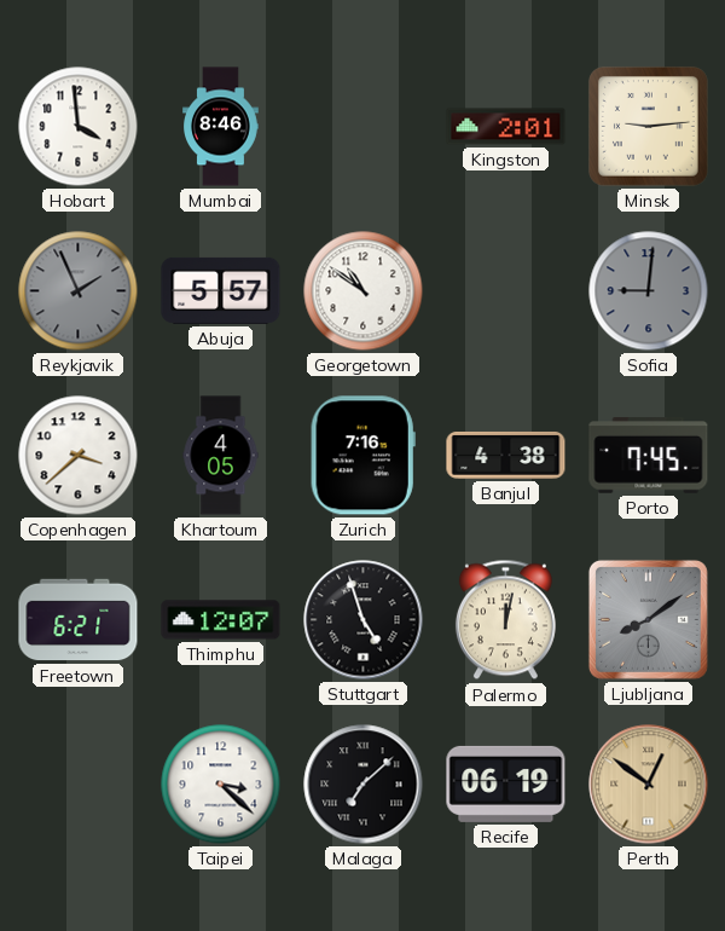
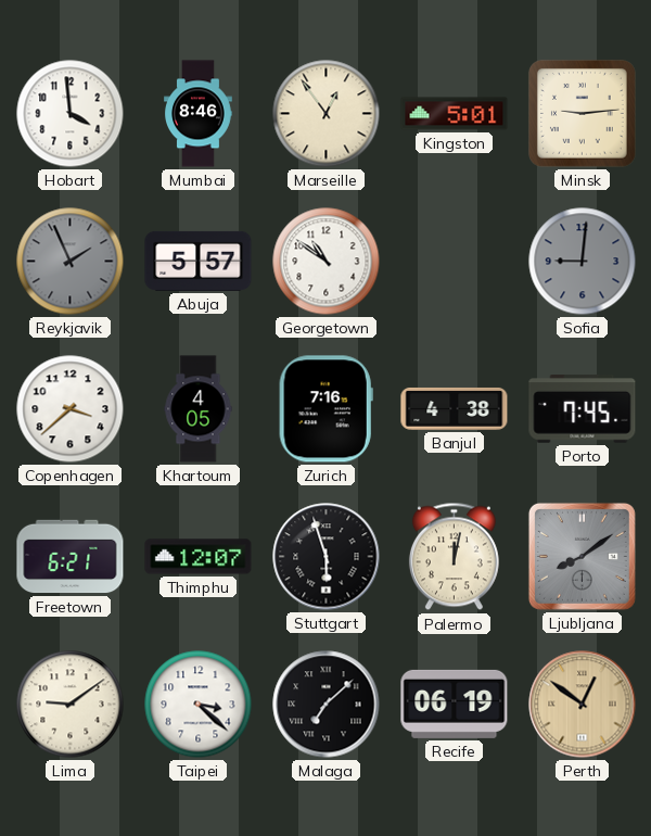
Marseille: none -> 12:54 (327, 114)
Kingston: 2:01 -> 5:01 (455, 114)
Stuttgart: 4:57 -> 5:57 (327, 557)
Lima: none -> 9:09 (71, 705)
